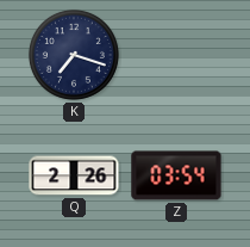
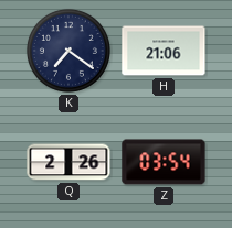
K: 7:18 -> 7:21 (68, 51)
H: none -> 21:06 (164, 51)
